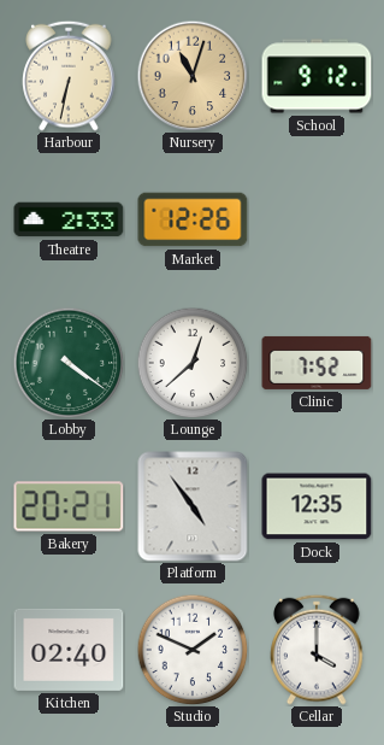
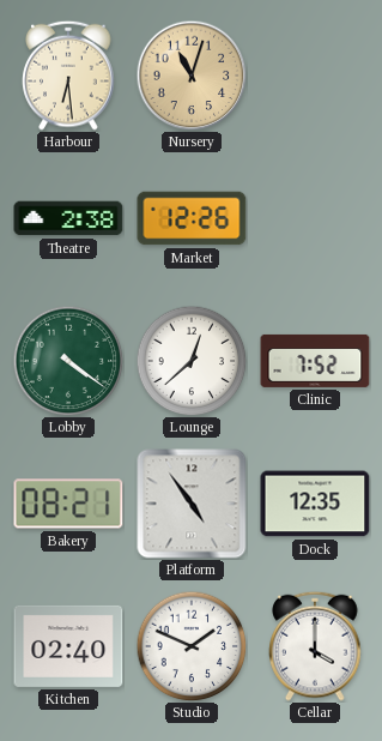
Harbour: 6:32 -> 6:29 (68, 76)
School: 9:12 -> none (317, 76)
Theatre: 2:33 -> 2:38 (68, 218)
Bakery: 20:21 -> 08:21 (68, 504)
